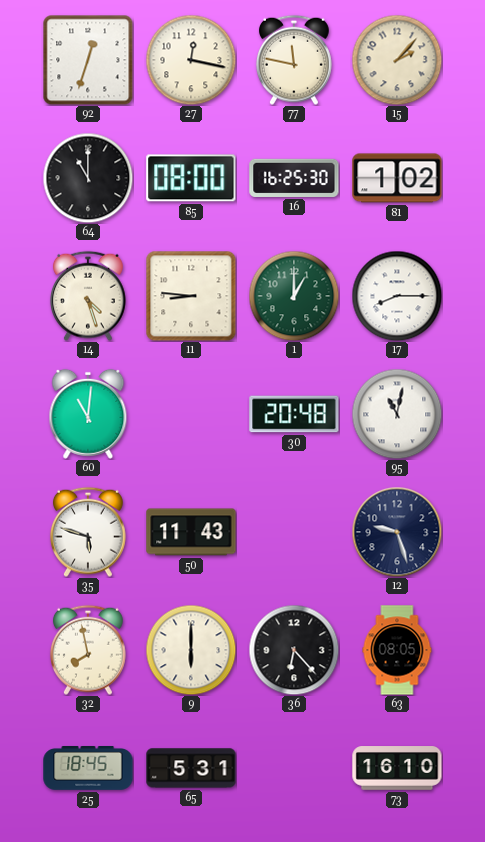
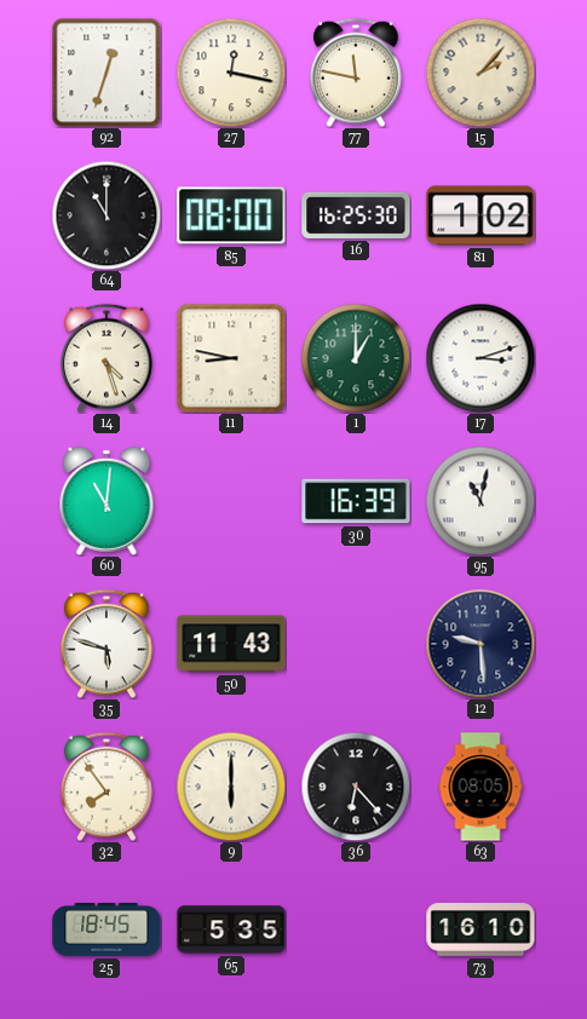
11: 8:46 -> 8:47 (231, 358)
17: 8:15 -> 3:12 (480, 358)
30: 20:48 -> 16:39 (356, 501)
12: 9:27 -> 9:29 (480, 644)
32: 7:58 -> 7:54 (107, 787)
65: 5:31 -> 5:35 (231, 929)
